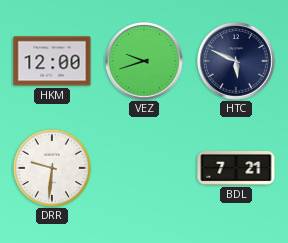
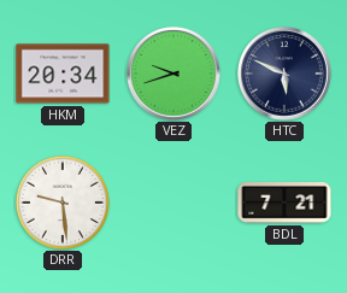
HKM: 12:00 -> 20:34 (63, 74)
DRR: 9:31 -> 9:29 (63, 203)
